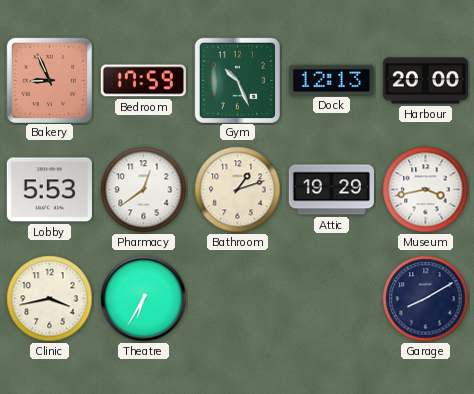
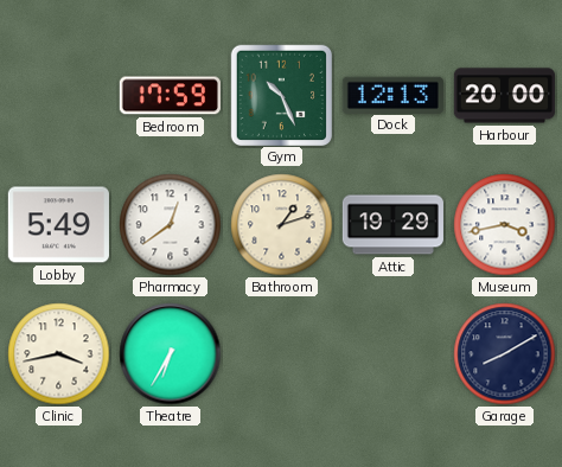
Bakery: 8:56 -> none (49, 80)
Lobby: 5:53 -> 5:49 (58, 225)
